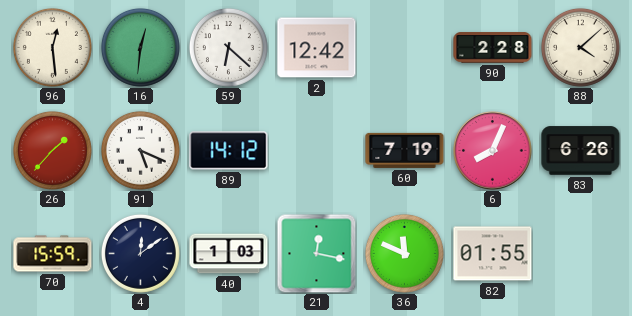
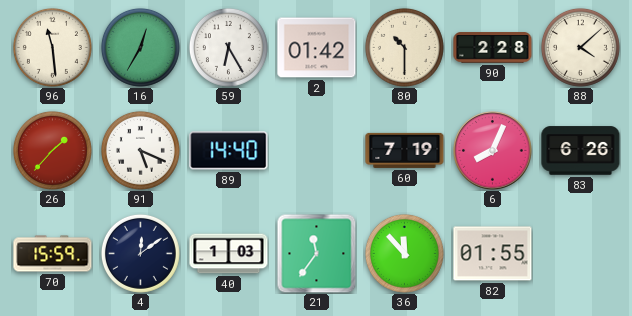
96: 12:29 -> 11:29 (52, 47)
16: 12:31 -> 12:35 (140, 47)
59: 6:22 -> 6:25 (228, 47)
2: 12:42 -> 01:42 (317, 48)
80: none -> 10:30 (404, 47)
89: 14:12 -> 14:40 (229, 151)
21: 12:17 -> 11:36 (316, 253)
36: 11:49 -> 11:53 (404, 253)
